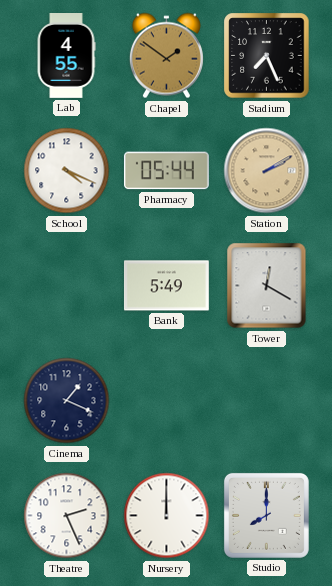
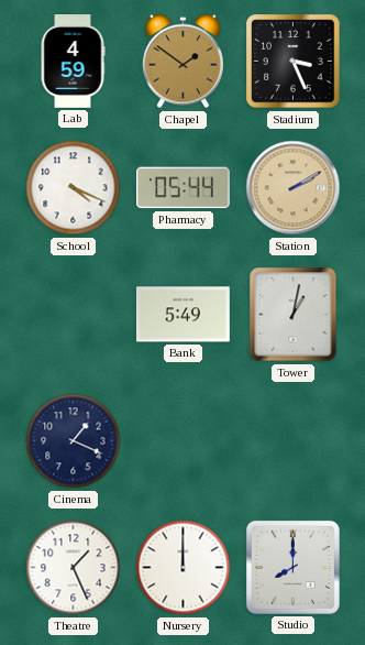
Lab: 4:55 -> 4:59 (73, 62)
Stadium: 7:26 -> 3:26 (294, 62)
Tower: 12:20 -> 1:02 (294, 315)
Theatre: 2:26 -> 1:26 (74, 568)
